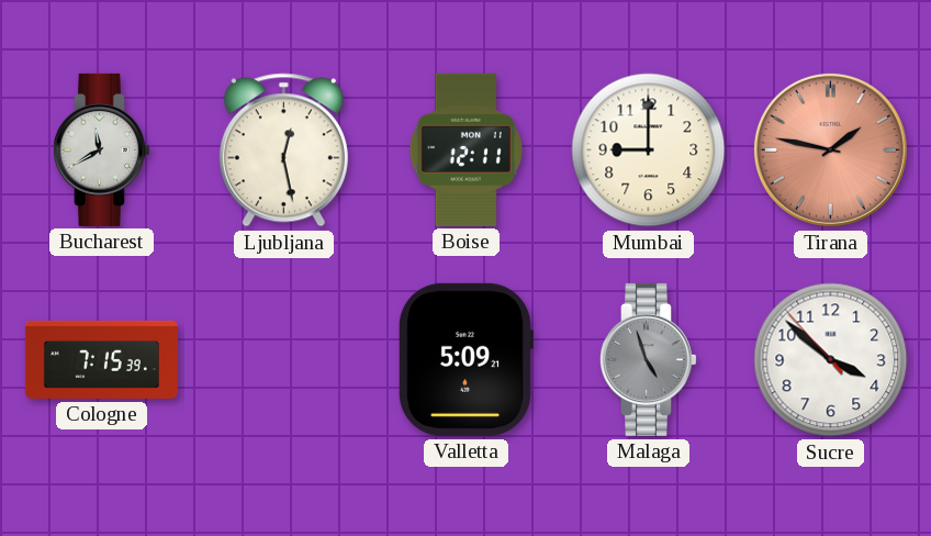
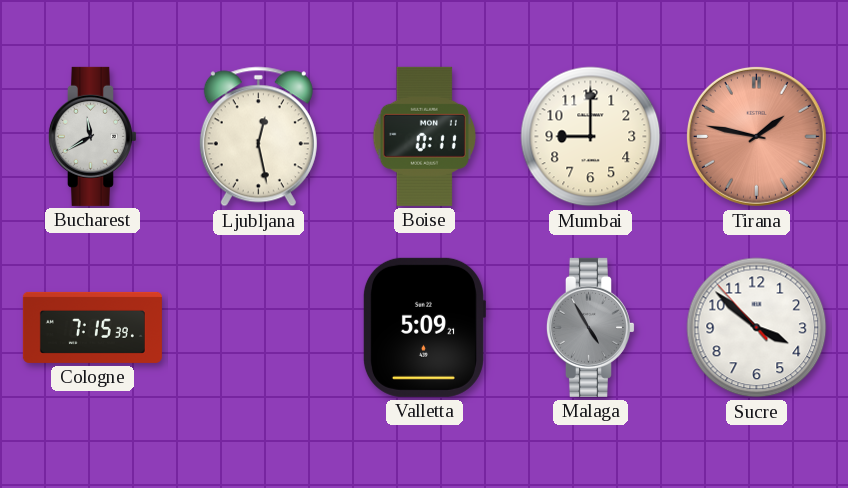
Boise: 12:11 -> 0:11 (424, 136)
Malaga: 4:57 -> 4:55 (590, 327)
